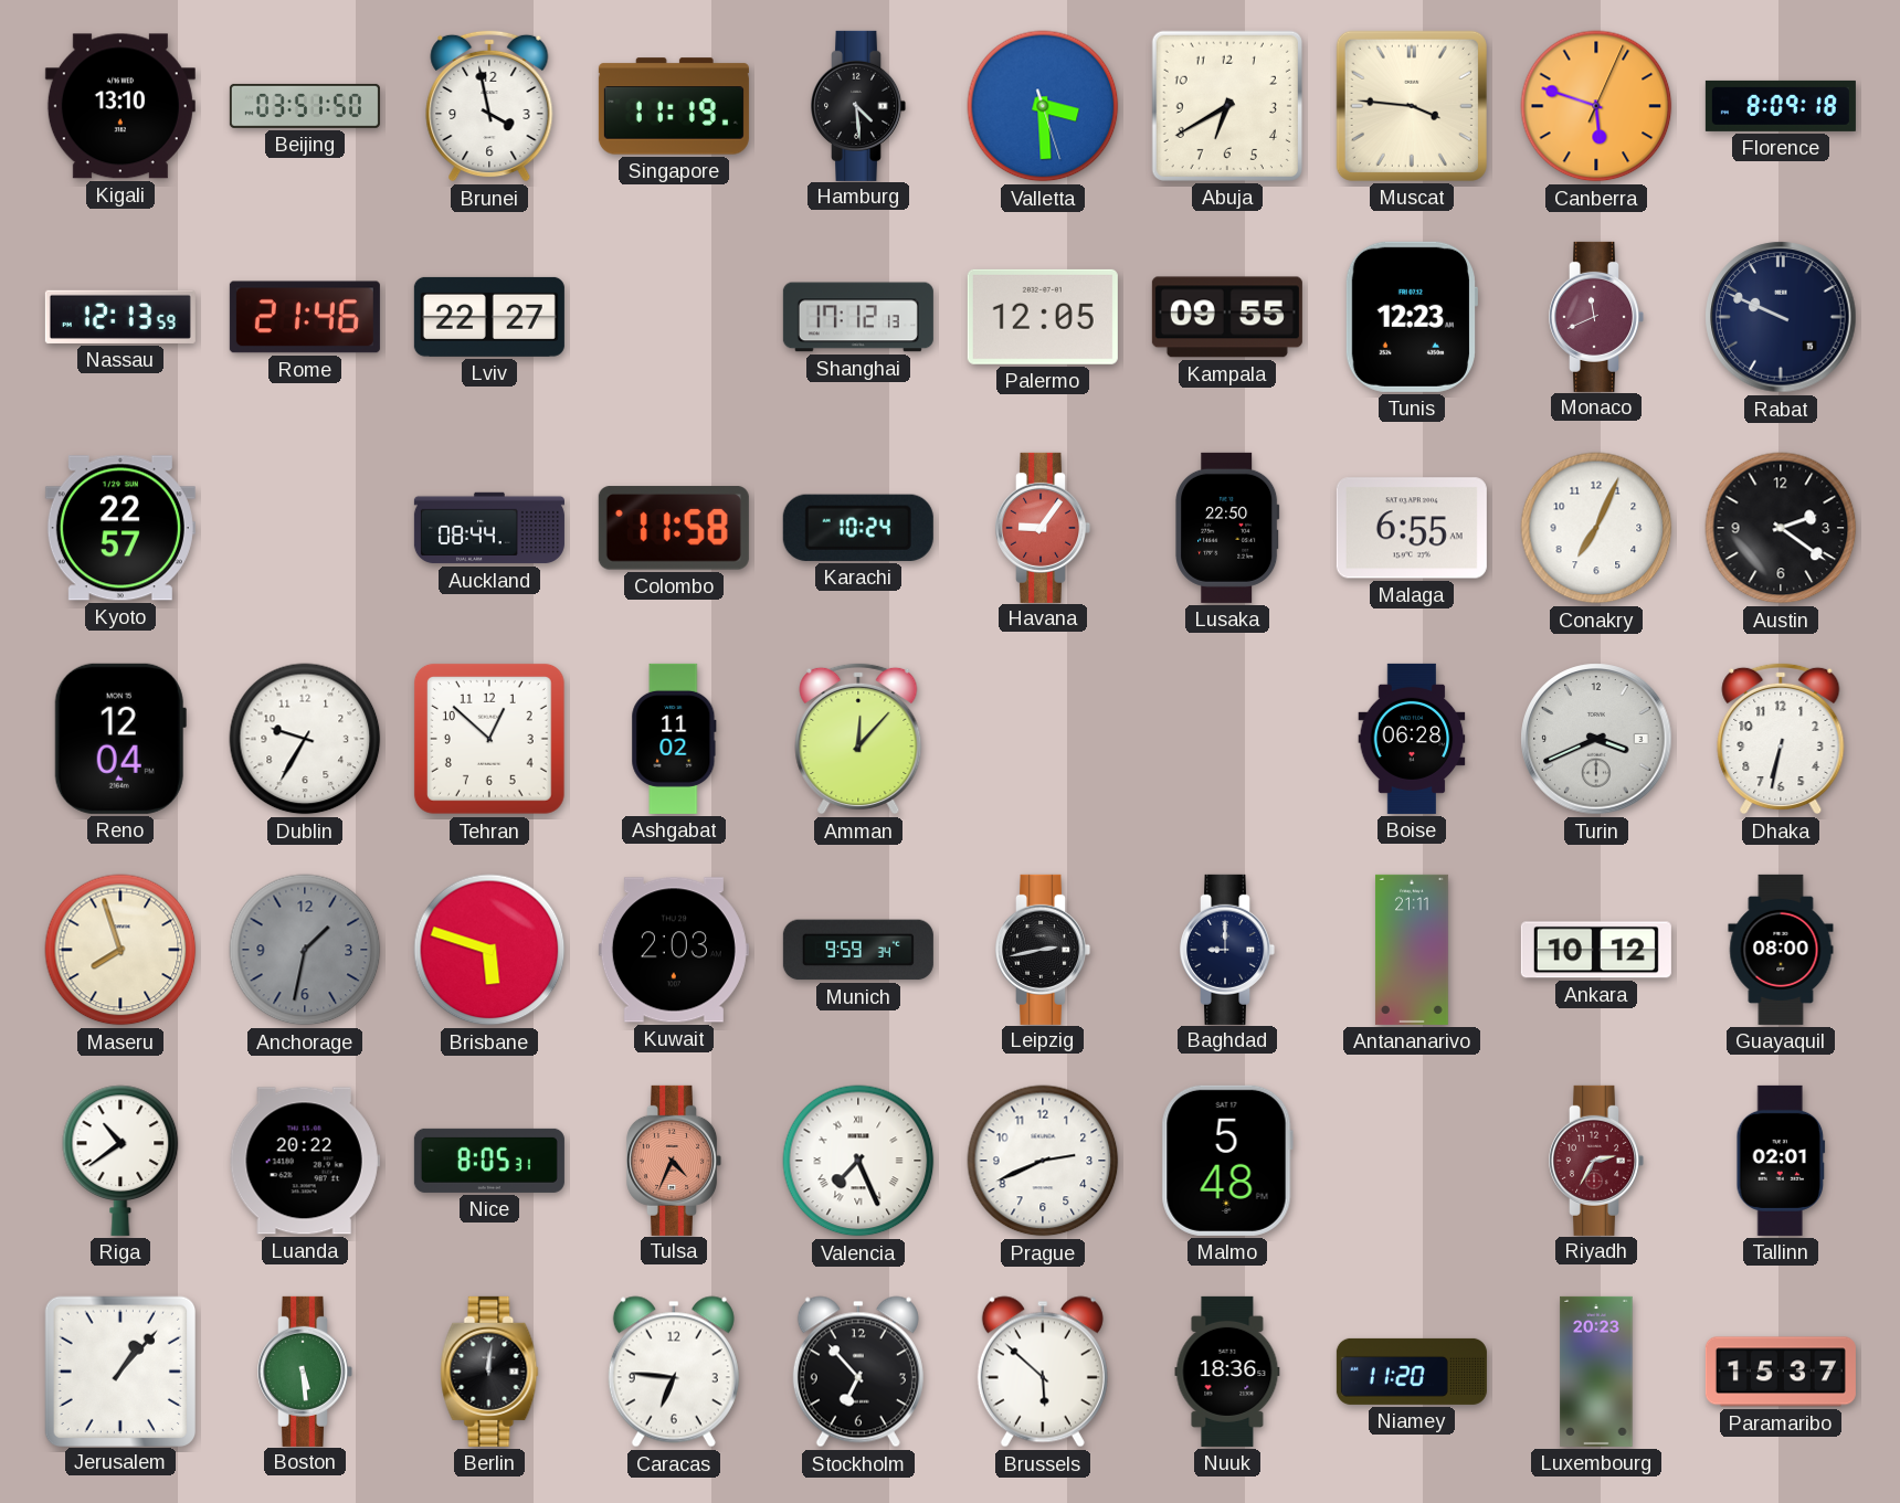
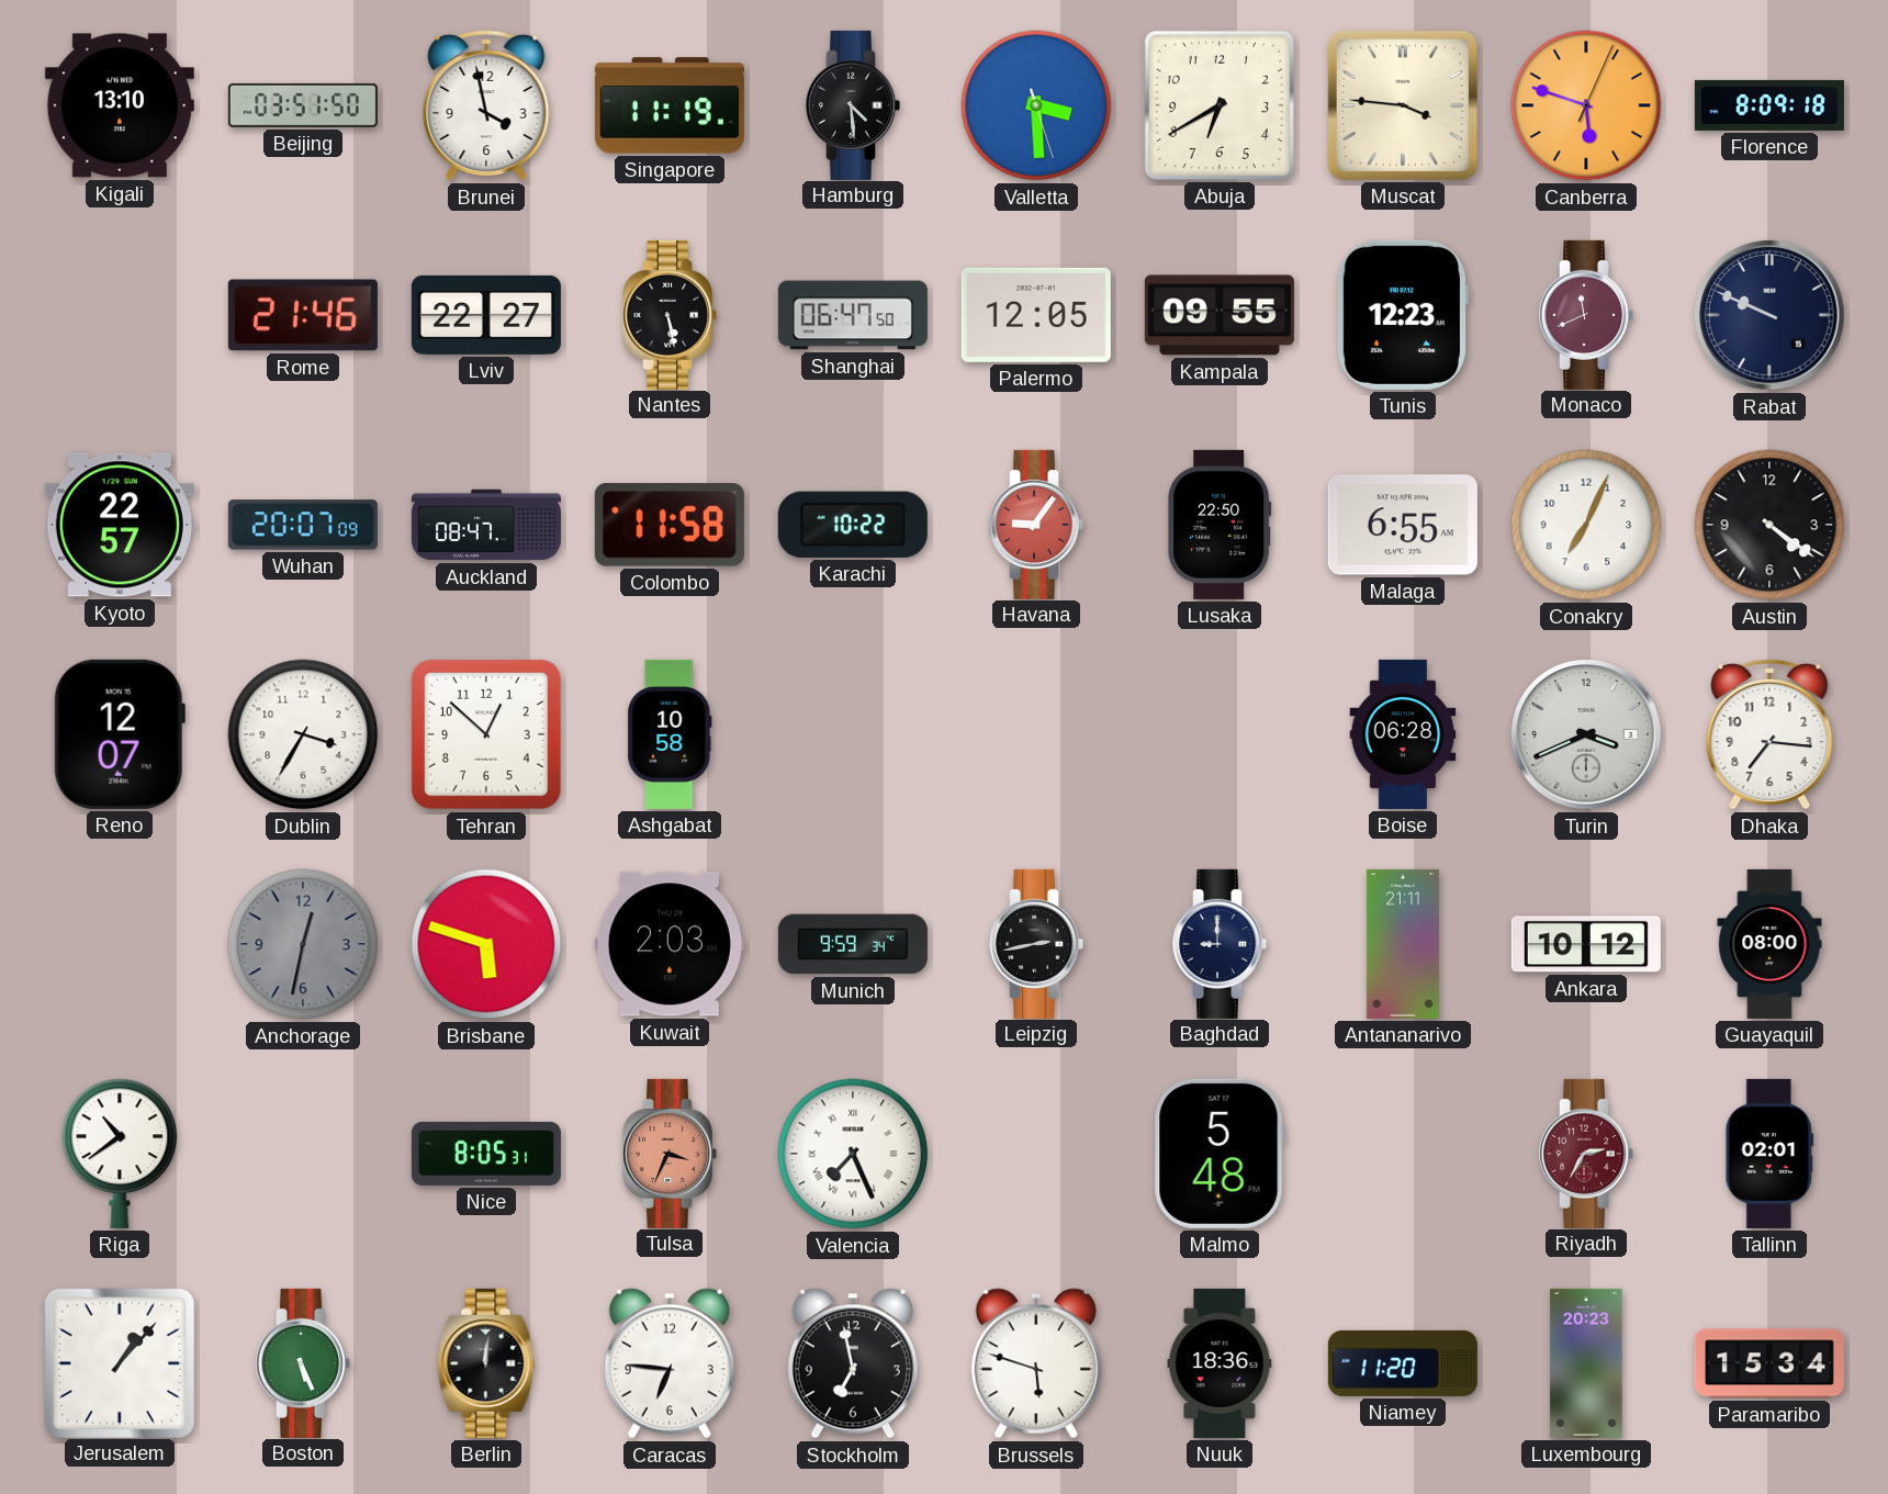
Nassau: 12:13 -> none (120, 317)
Nantes: none -> 5:28 (671, 315)
Shanghai: 17:12 -> 06:47 (853, 315)
Wuhan: none -> 20:07 (303, 525)
Auckland: 08:44 -> 08:47 (486, 525)
Karachi: 10:24 -> 10:22 (853, 525)
Austin: 2:21 -> 4:21 (1769, 525)
Reno: 12:04 -> 12:07 (120, 734)
Dublin: 9:35 -> 3:35 (303, 734)
Ashgabat: 11:02 -> 10:58 (670, 734)
Amman: 12:07 -> none (858, 739)
Dhaka: 6:32 -> 7:16 (1769, 734)
Maseru: 7:57 -> none (120, 950)
Anchorage: 1:32 -> 12:32 (303, 944)
Luanda: 20:22 -> none (305, 1161)
Tulsa: 4:34 -> 3:34 (671, 1154)
Prague: 2:41 -> none (1043, 1161)
Boston: 5:29 -> 5:26 (304, 1363)
Stockholm: 6:53 -> 6:58 (853, 1363)
Brussels: 5:52 -> 5:48 (1036, 1363)
Paramaribo: 15:37 -> 15:34 (1769, 1363)
